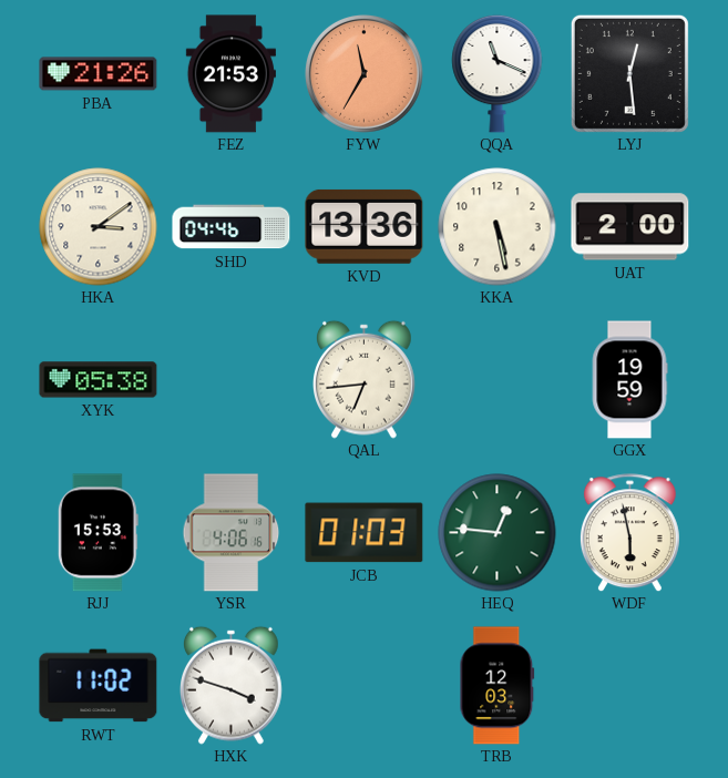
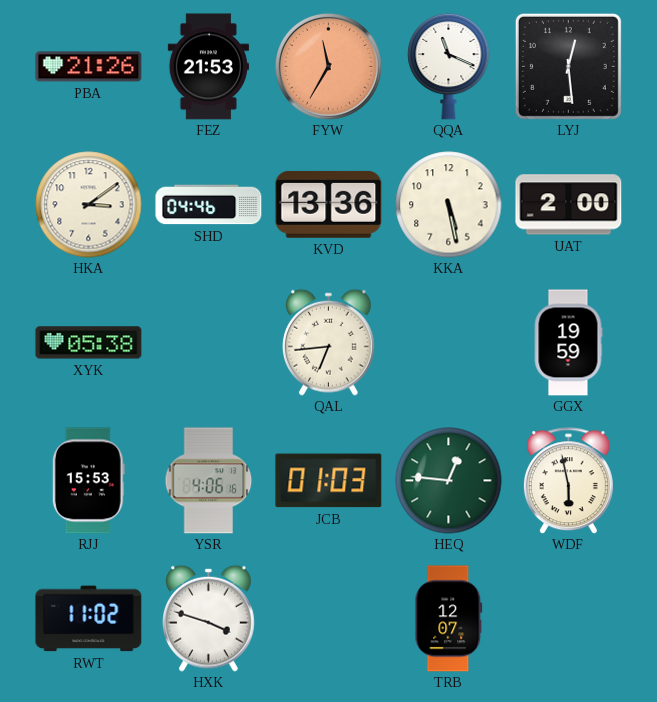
TRB: 12:03 -> 12:07 (449, 619)
